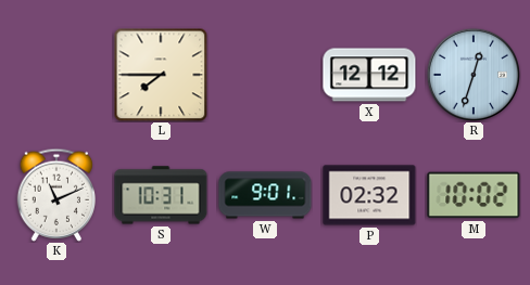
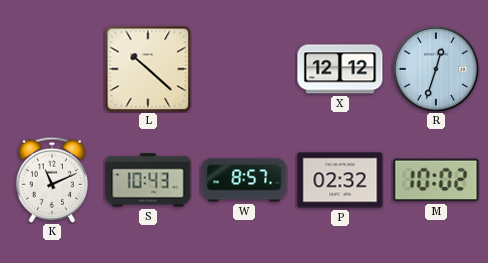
L: 7:45 -> 10:22 (148, 69)
S: 10:31 -> 10:43 (148, 180)
W: 9:01 -> 8:57 (244, 180)
